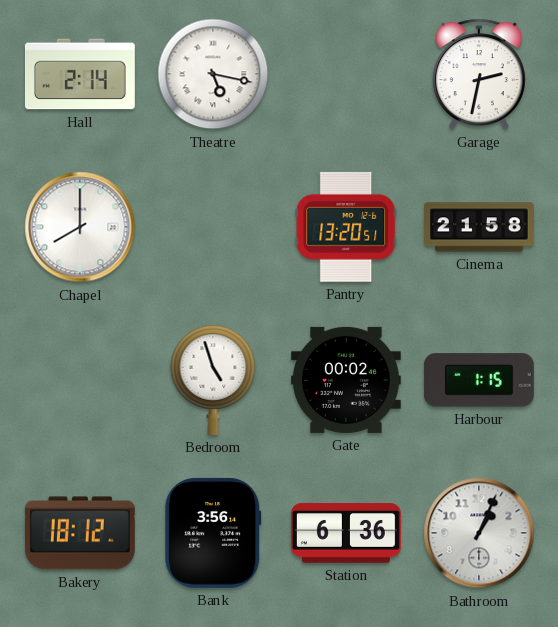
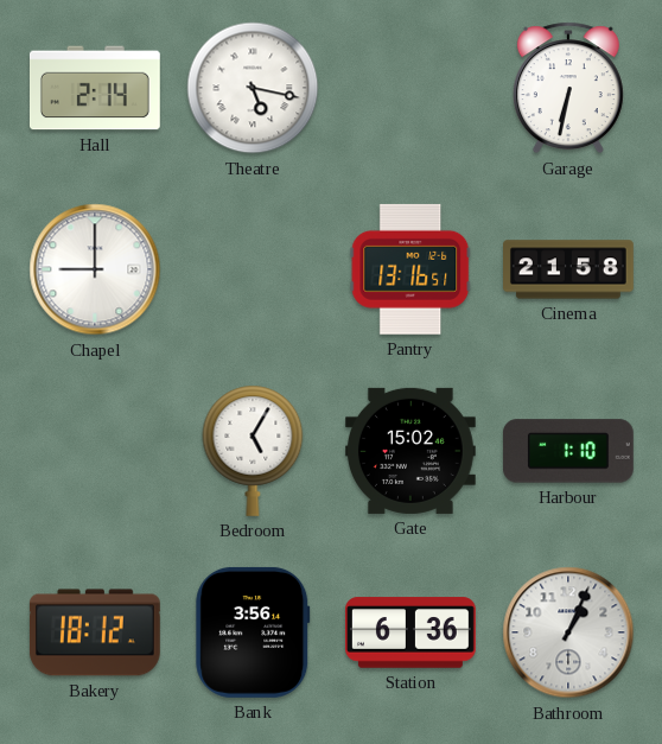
Garage: 2:32 -> 6:32 (568, 88)
Chapel: 8:00 -> 9:00 (95, 269)
Pantry: 13:20 -> 13:16 (410, 269)
Bedroom: 4:57 -> 5:05 (253, 451)
Gate: 00:02 -> 15:02 (410, 451)
Harbour: 1:15 -> 1:10 (568, 451)
